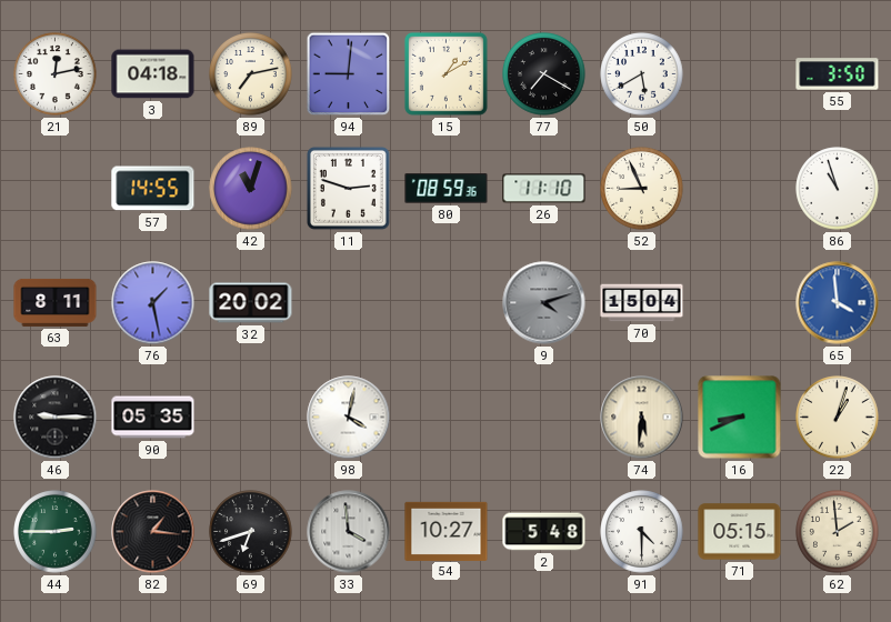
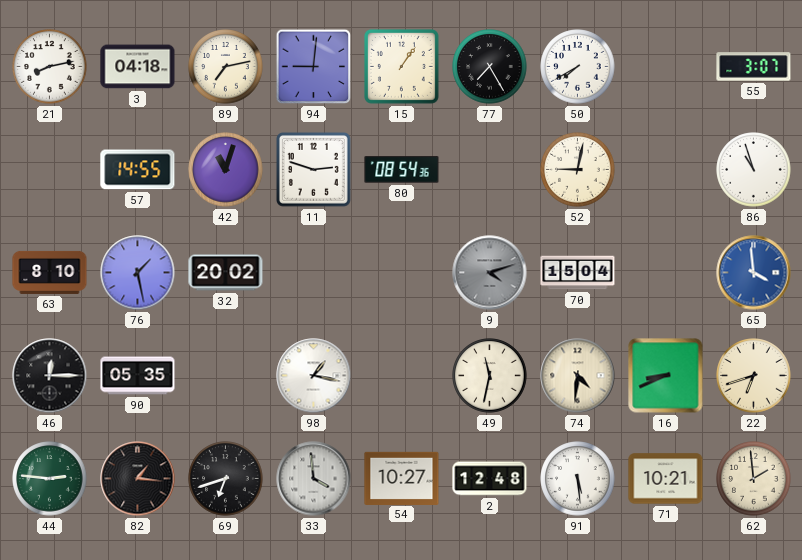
21: 12:13 -> 8:13 (50, 67)
15: 1:10 -> 1:06 (401, 66)
77: 7:20 -> 7:25 (490, 67)
50: 5:40 -> 7:40 (578, 67)
55: 3:50 -> 3:07 (754, 67)
80: 08:59 -> 08:54 (402, 170)
26: 11:10 -> none (544, 189)
52: 8:56 -> 9:02 (578, 170)
63: 8:11 -> 8:10 (50, 272)
46: 9:15 -> 12:15 (50, 376)
98: 4:02 -> 1:17 (314, 376)
49: none -> 11:32 (490, 376)
74: 5:31 -> 4:31 (578, 376)
22: 1:03 -> 6:42 (754, 376)
44: 2:45 -> 2:46 (50, 479)
2: 5:48 -> 12:48 (490, 479)
91: 4:30 -> 5:29 (578, 479)
71: 05:15 -> 10:21 (666, 479)
